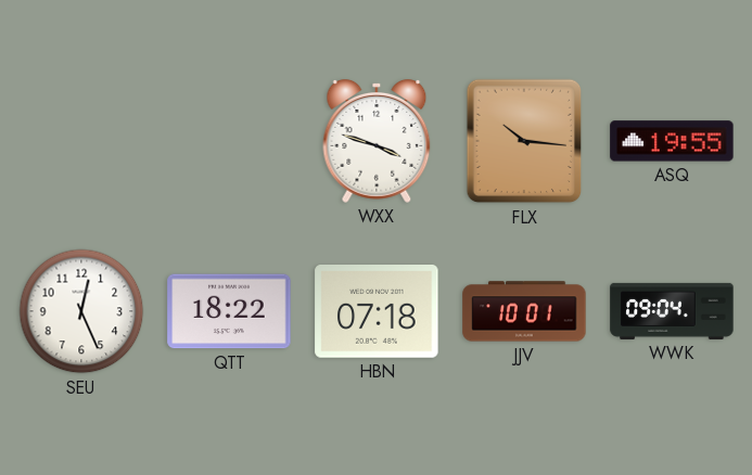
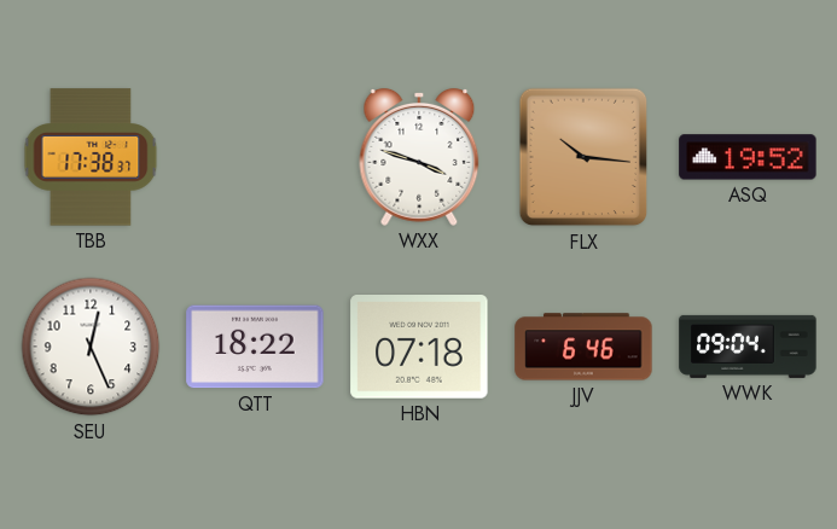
TBB: none -> 17:38 (91, 157)
ASQ: 19:55 -> 19:52 (748, 157)
JJV: 10:01 -> 6:46 (583, 347)
